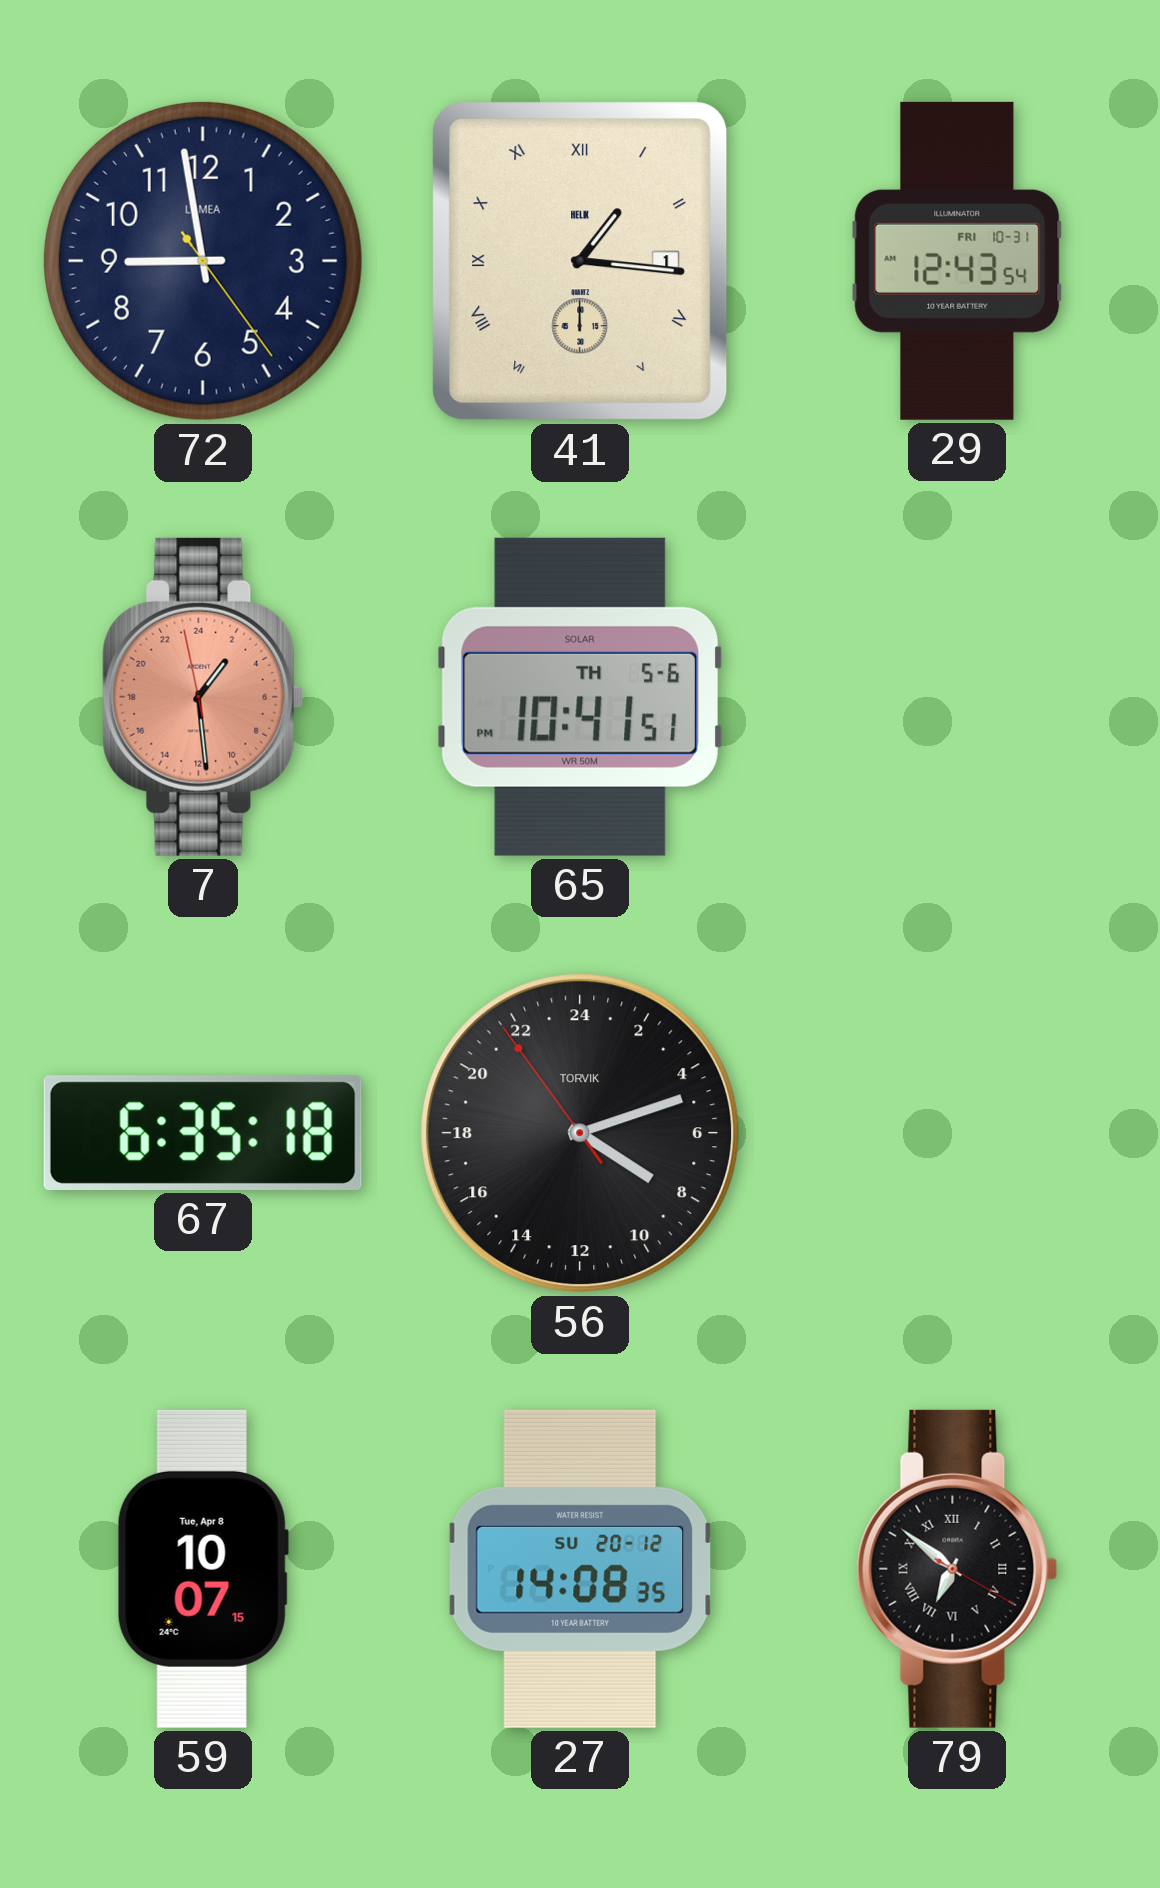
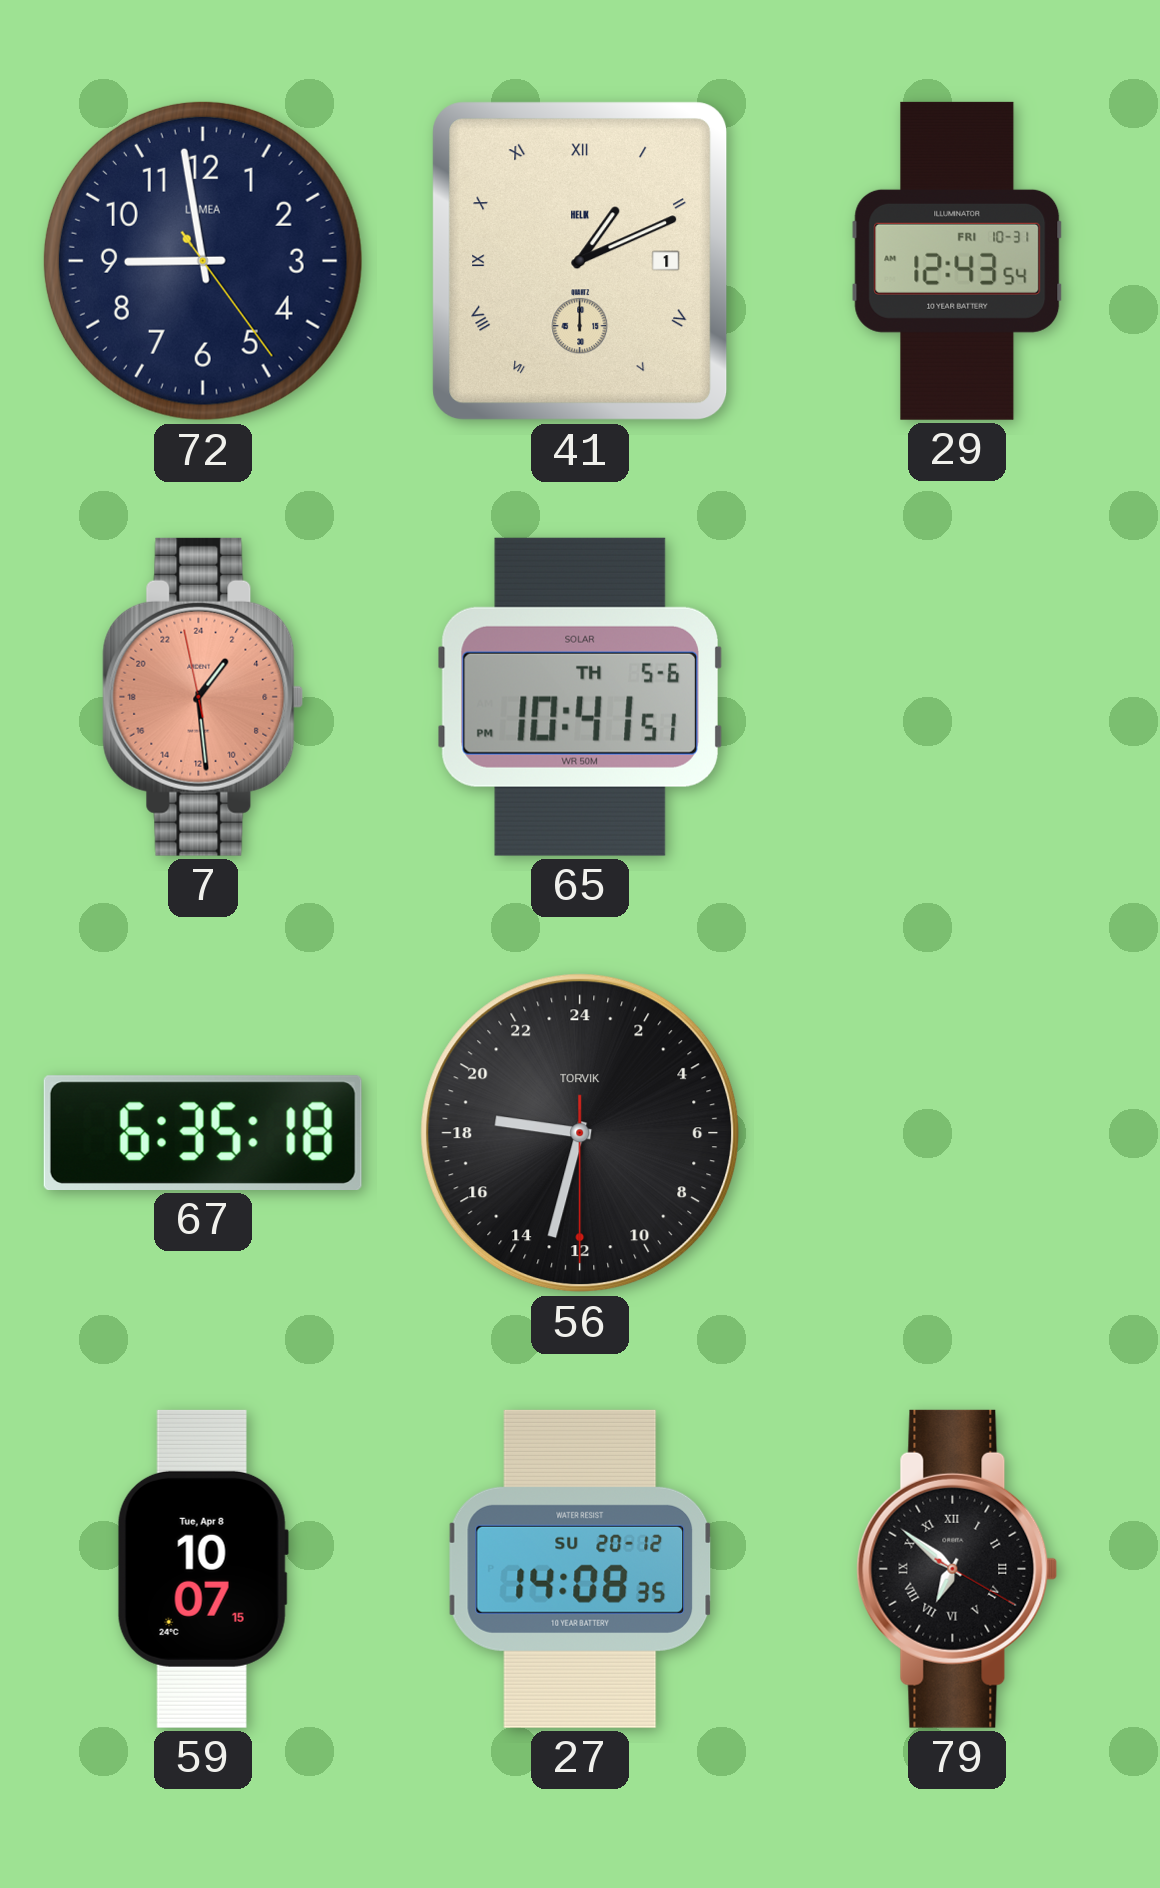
41: 1:16 -> 1:11 (580, 261)
56: 8:11 -> 18:32 (580, 1133)
